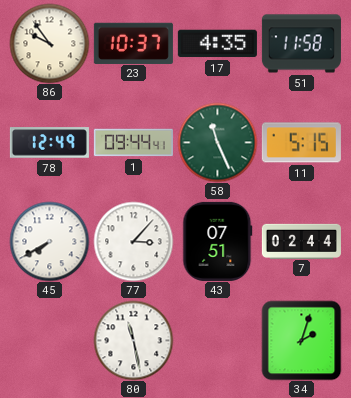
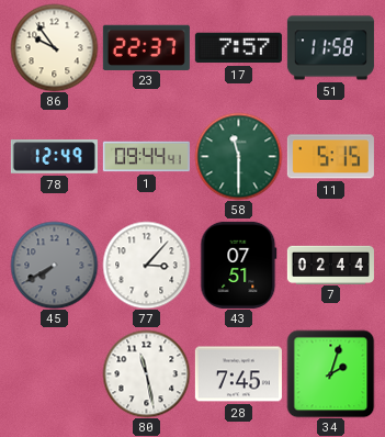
23: 10:37 -> 22:37 (146, 47)
17: 4:35 -> 7:57 (238, 48)
58: 11:26 -> 11:30 (238, 156)
45 dial: white -> grey (54, 265)
28: none -> 7:45 (238, 374)
